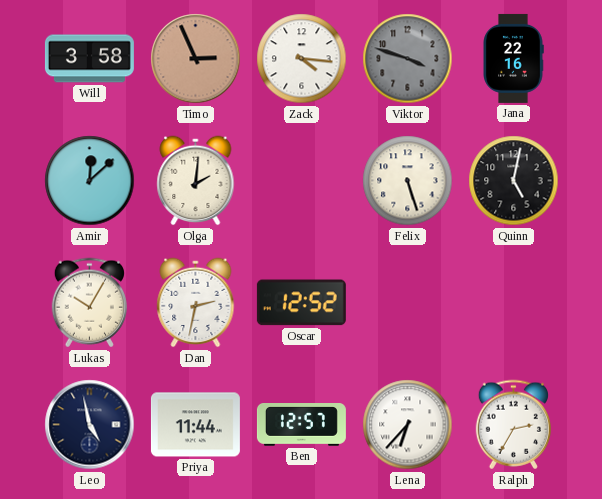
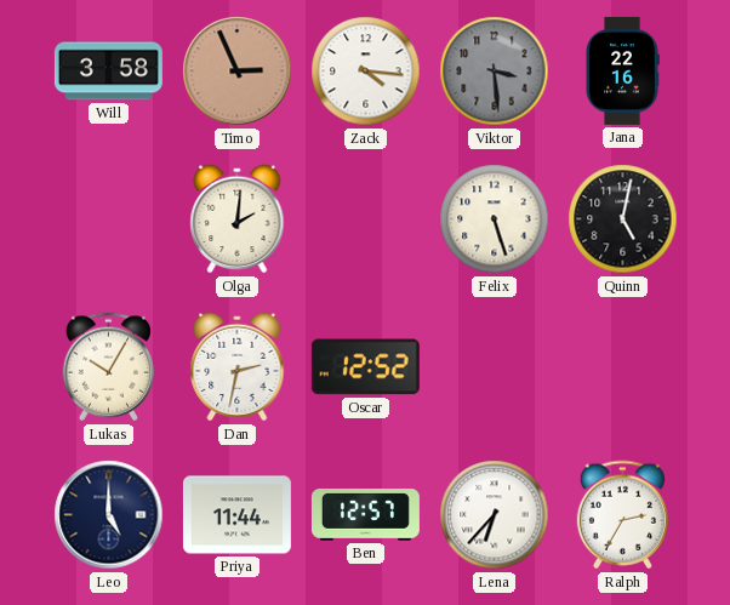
Viktor: 3:48 -> 3:29 (495, 72)
Amir: 12:08 -> none (90, 181)
Leo: 4:58 -> 5:00 (109, 515)
